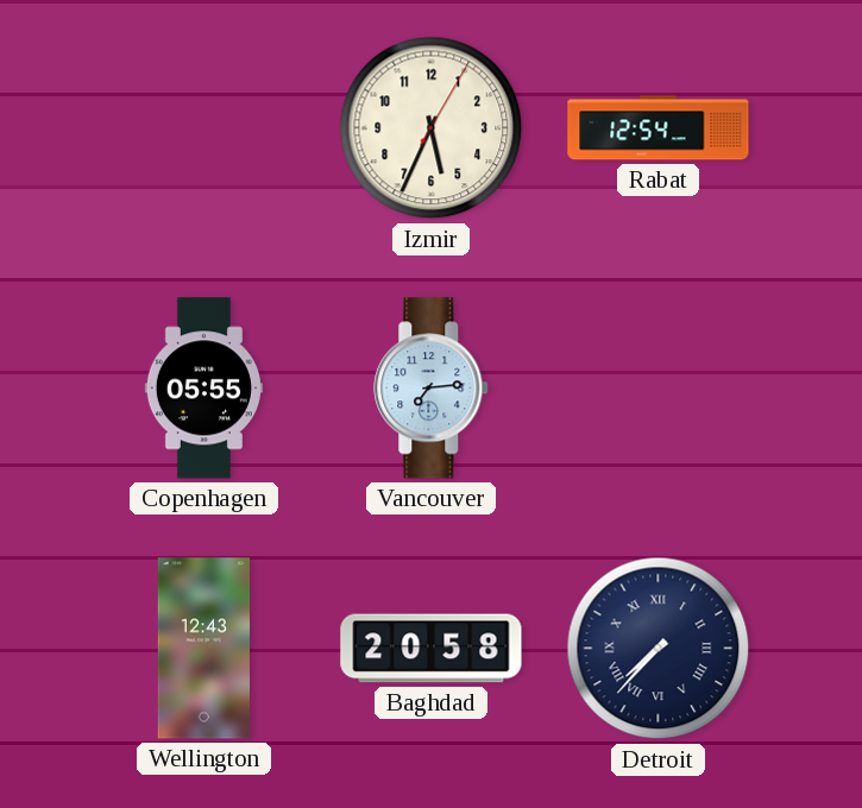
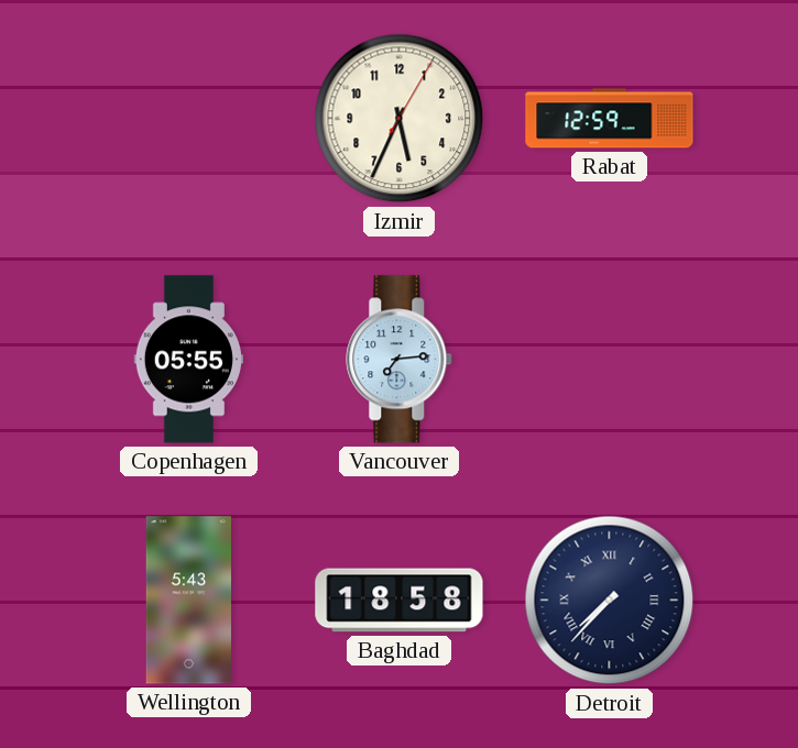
Rabat: 12:54 -> 12:59 (610, 119)
Wellington: 12:43 -> 5:43 (188, 601)
Baghdad: 20:58 -> 18:58 (400, 601)
